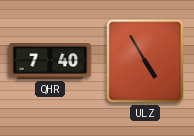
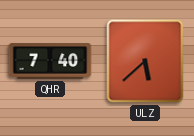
ULZ: 4:55 -> 5:38 (145, 61)
